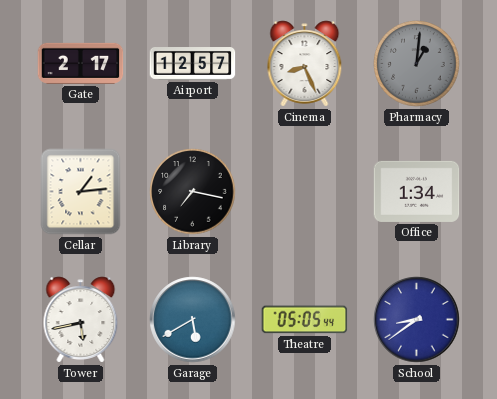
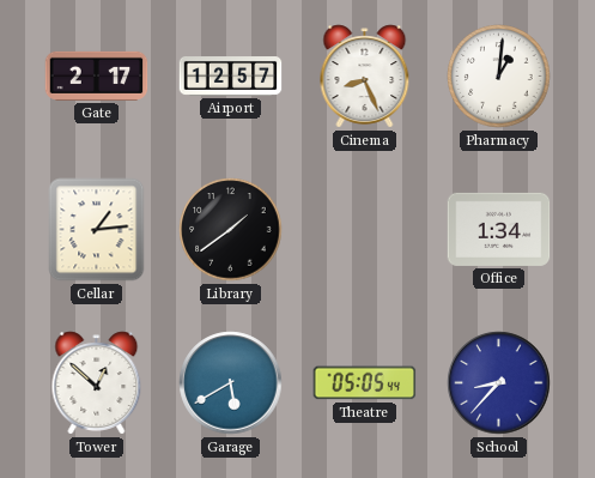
Pharmacy dial: grey -> white (499, 77)
Library: 7:17 -> 1:39 (231, 230)
Tower: 5:43 -> 12:52 (97, 383)
School: 8:39 -> 8:37 (499, 383)
